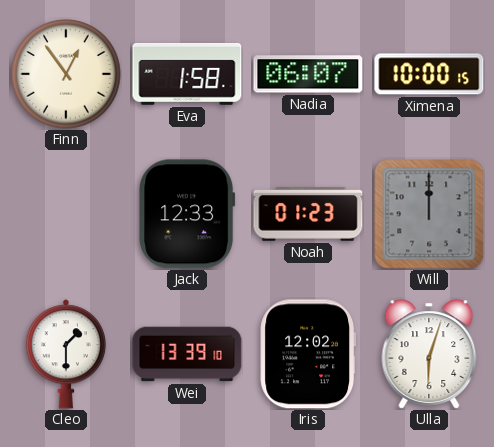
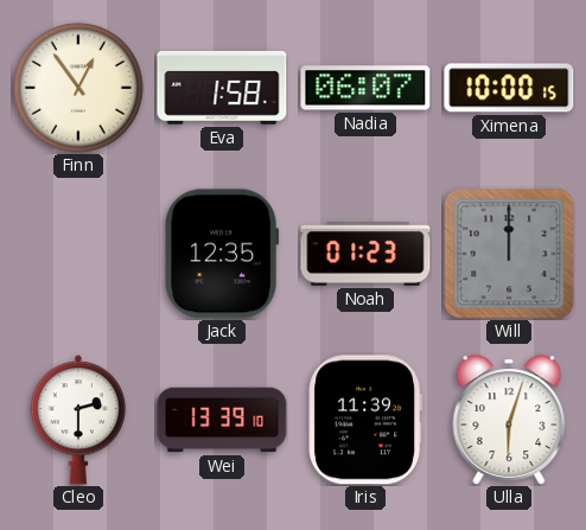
Jack: 12:33 -> 12:35 (222, 254)
Cleo: 1:30 -> 2:30 (78, 420)
Iris: 12:02 -> 11:39 (364, 420)
